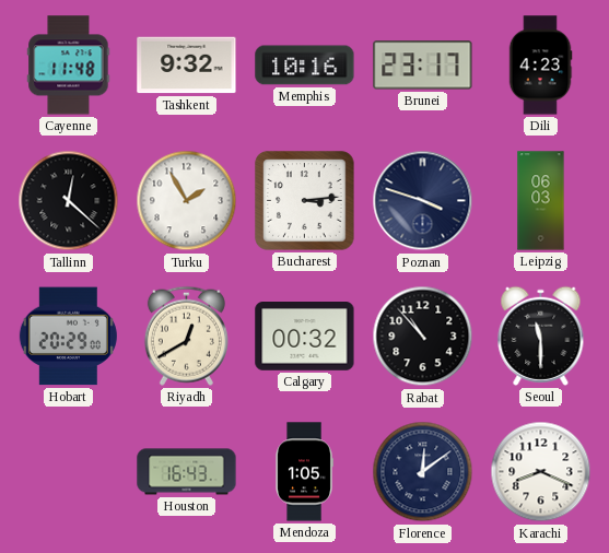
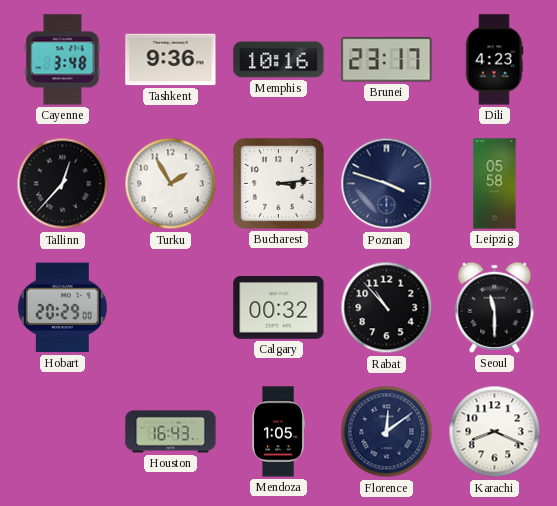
Cayenne: 11:48 -> 3:48 (63, 60)
Tashkent: 9:32 -> 9:36 (171, 60)
Tallinn: 12:22 -> 12:37 (63, 184)
Leipzig: 06:03 -> 05:58 (495, 184)
Riyadh: 12:40 -> none (186, 336)
